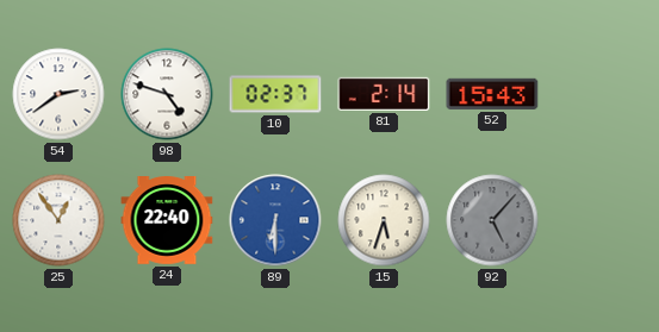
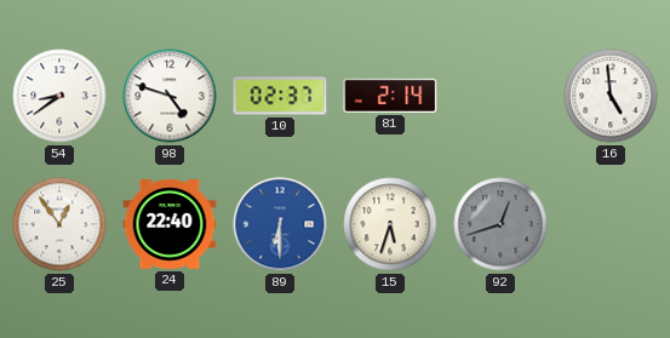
54: 2:39 -> 8:39 (59, 96)
52: 15:43 -> none (492, 94)
16: none -> 4:59 (611, 96)
92: 5:07 -> 12:42 (500, 224)
